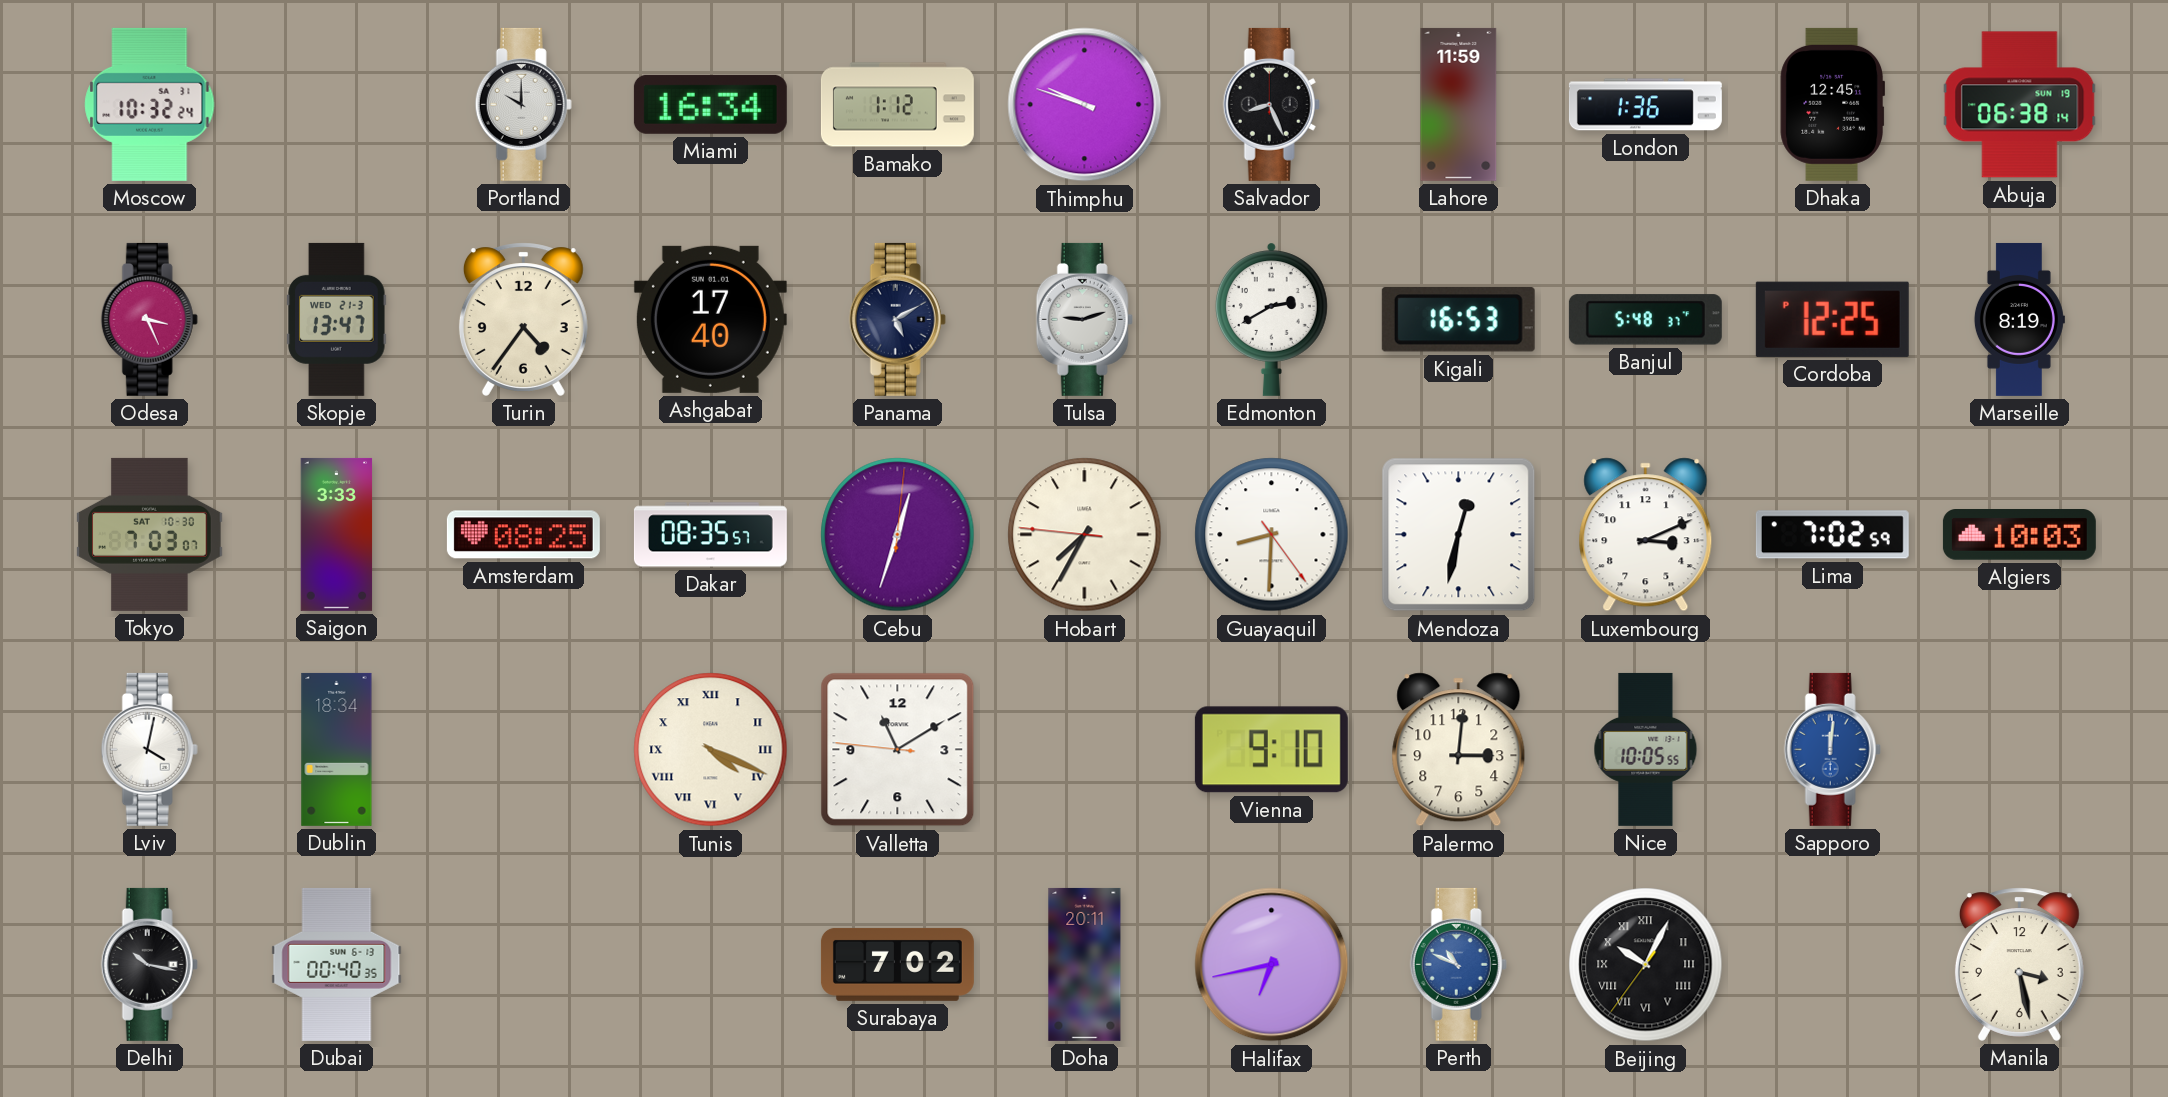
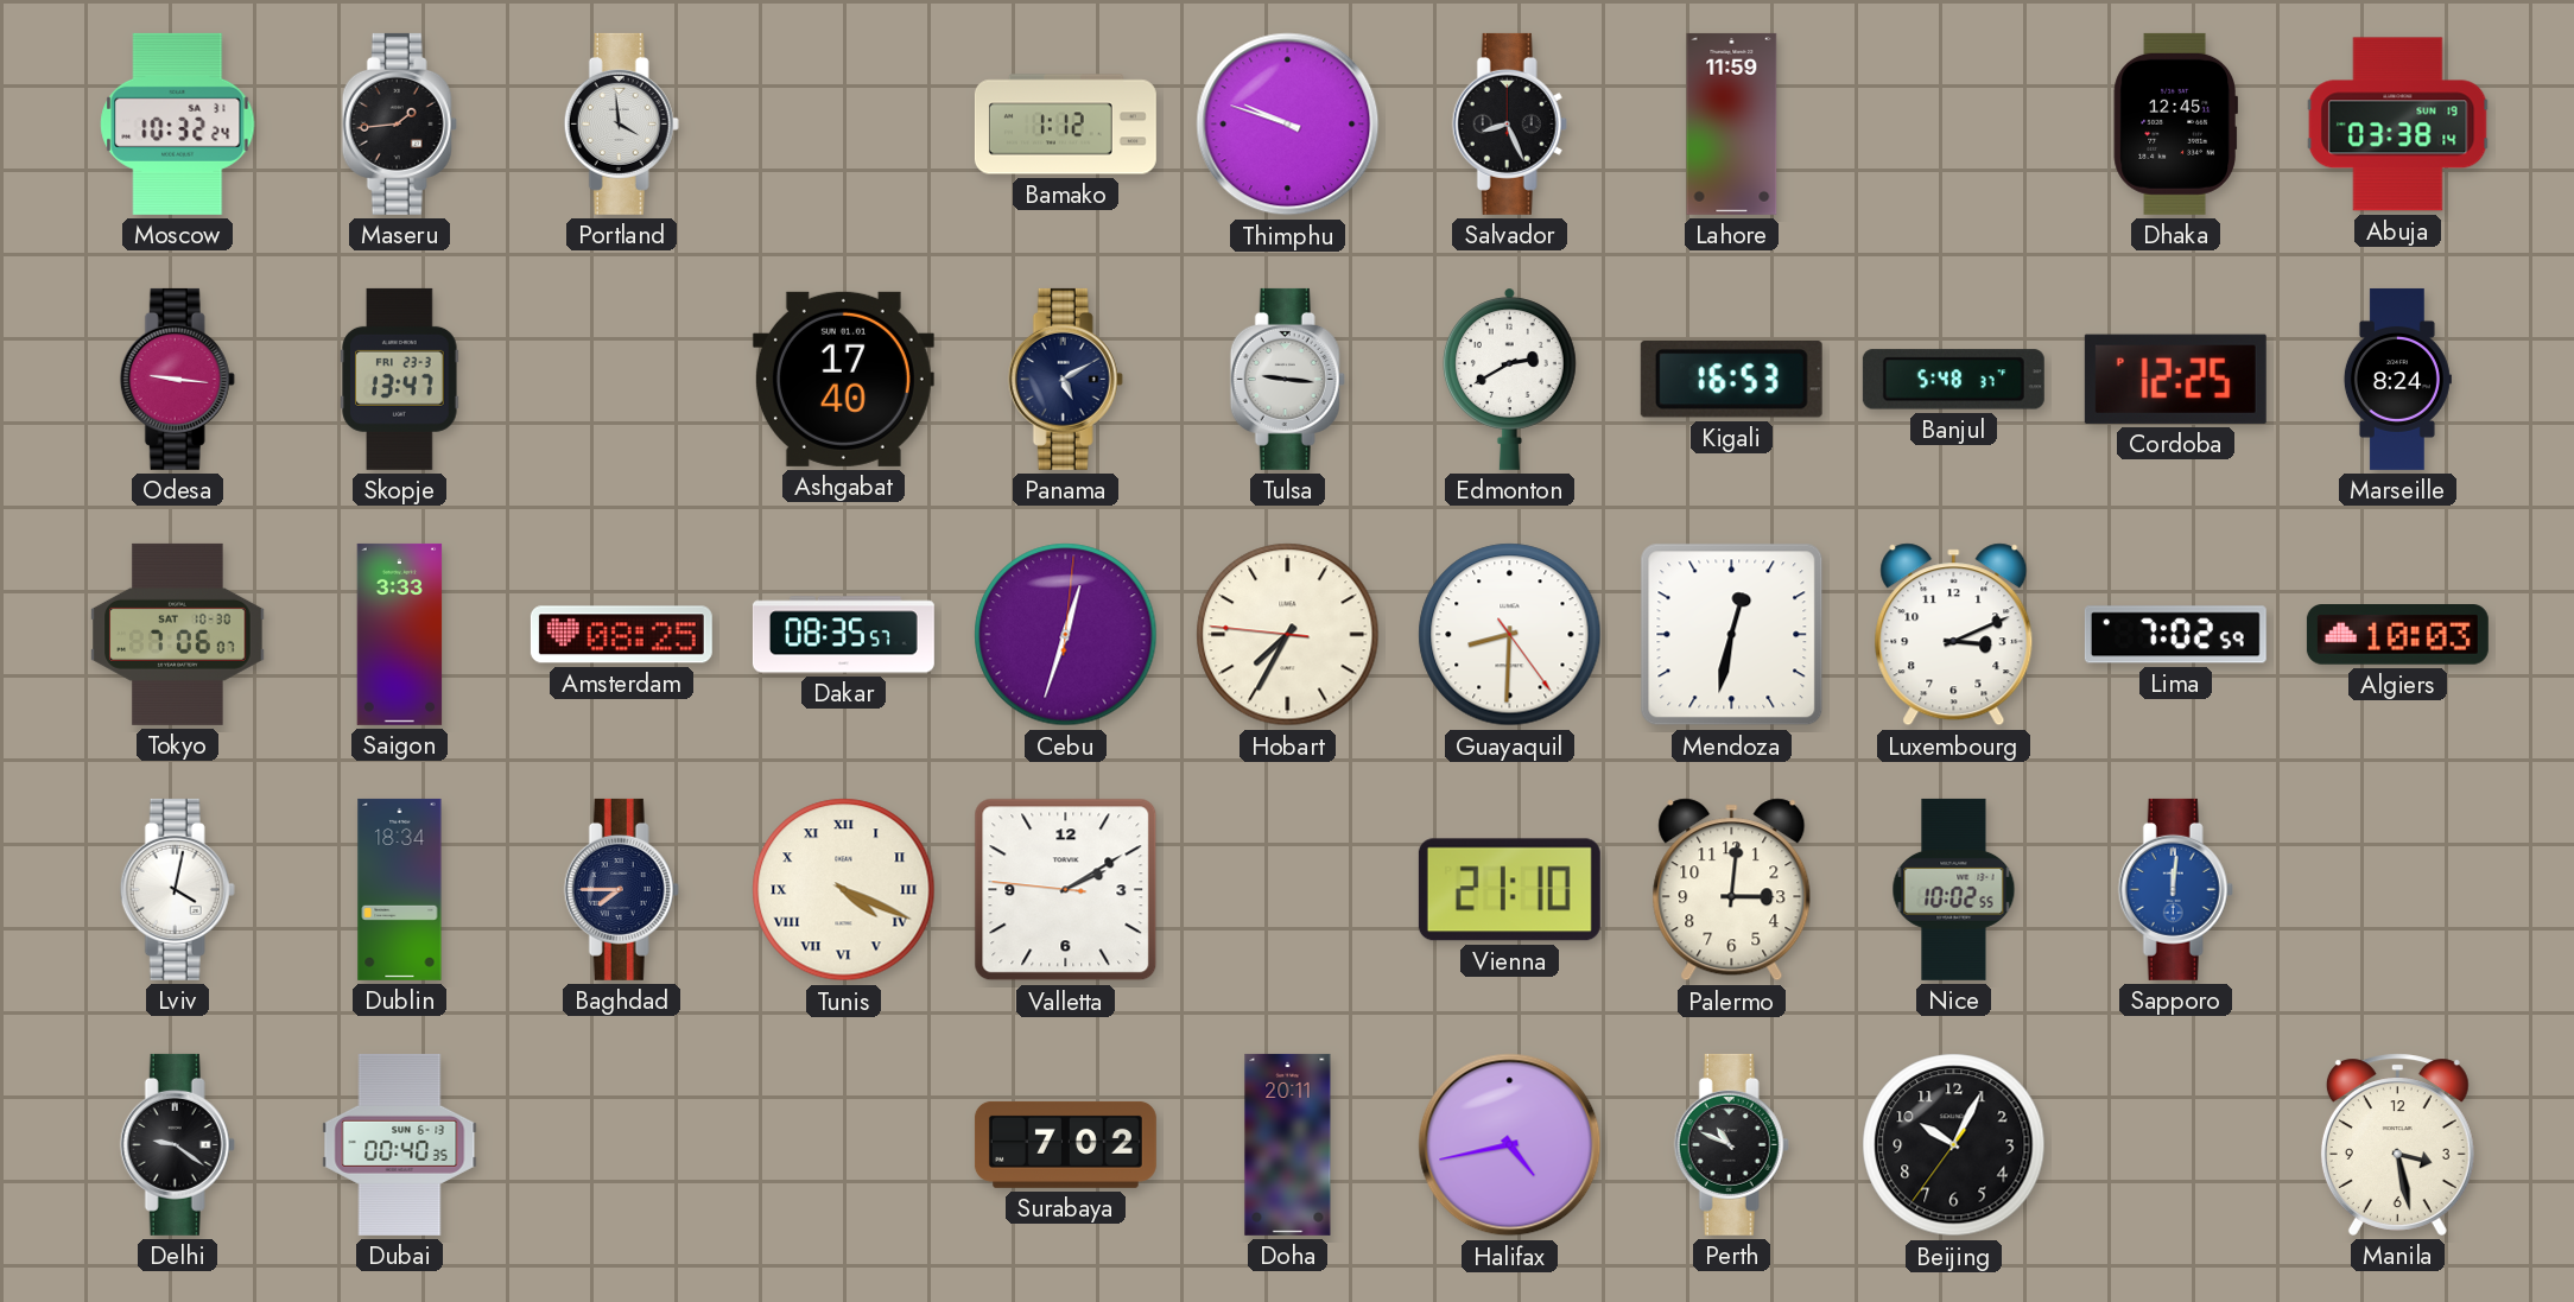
Maseru: none -> 1:44 (399, 123)
Portland: 10:00 -> 3:59 (621, 123)
Miami: 16:34 -> none (710, 104)
London: 1:36 -> none (1645, 105)
Abuja: 06:38 -> 03:38 (2398, 125)
Odesa: 3:26 -> 9:16 (177, 379)
Skopje date: WED 21-3 -> FRI 23-3 (400, 379)
Turin: 4:36 -> none (523, 319)
Tulsa: 9:12 -> 9:16 (1287, 379)
Marseille: 8:19 -> 8:24 (2397, 379)
Tokyo: 7:03 -> 7:06 (178, 634)
Baghdad: none -> 7:45 (621, 889)
Valletta: 11:09 -> 2:09 (1066, 890)
Vienna: 9:10 -> 21:10 (1509, 890)
Nice: 10:05 -> 10:02 (1954, 889)
Delhi: 10:17 -> 9:21 (177, 1144)
Halifax: 6:43 -> 4:43 (1510, 1145)
Perth dial: blue -> black (1731, 1144)
Beijing numerals: Roman -> Arabic (1954, 1145)
